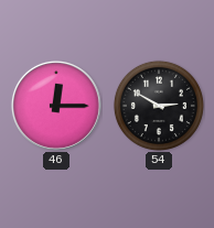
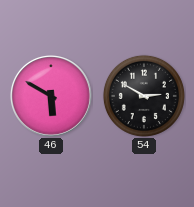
46: 12:15 -> 5:50 (51, 96)
